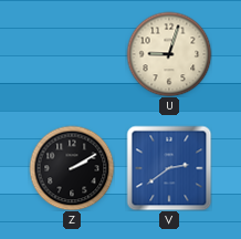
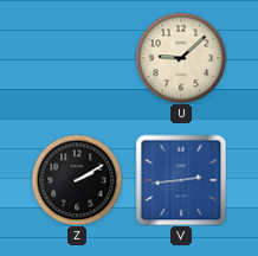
U: 9:03 -> 9:08 (181, 58)
V: 2:39 -> 2:44 (181, 180)
